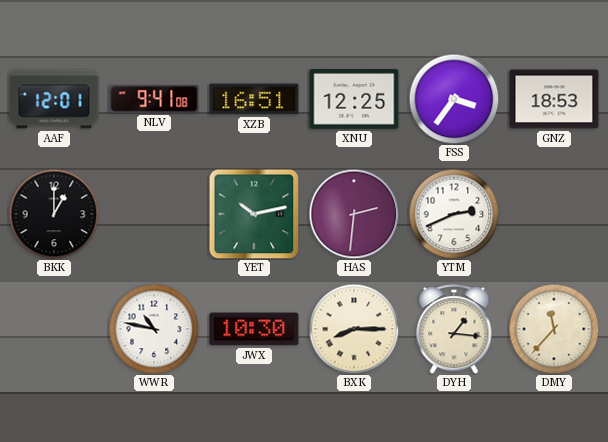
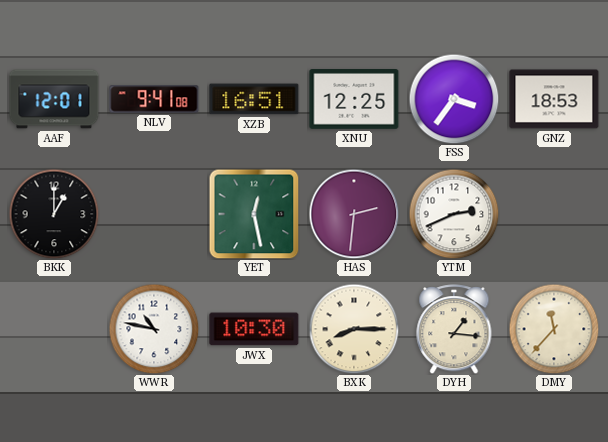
YET: 10:13 -> 12:28 (254, 214)
